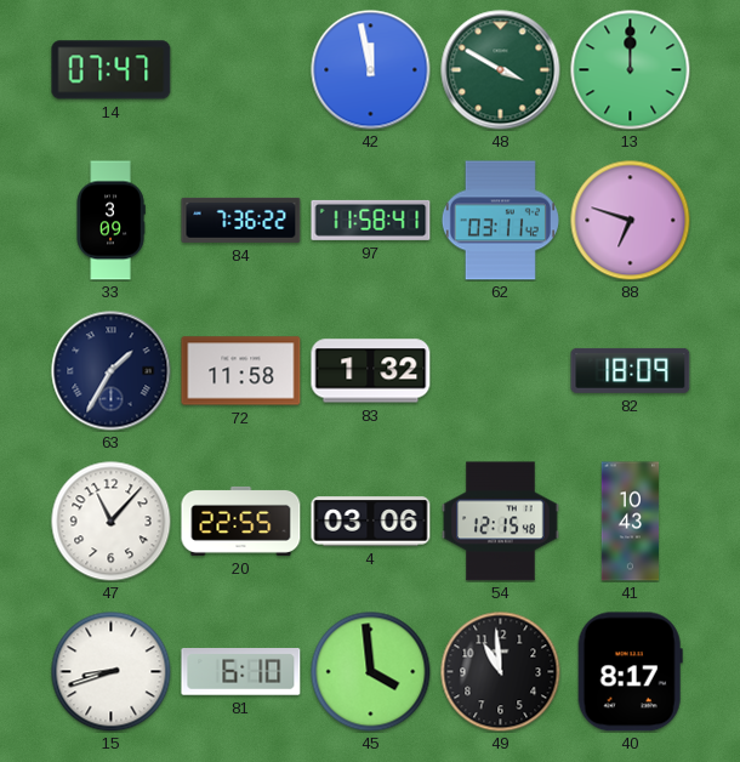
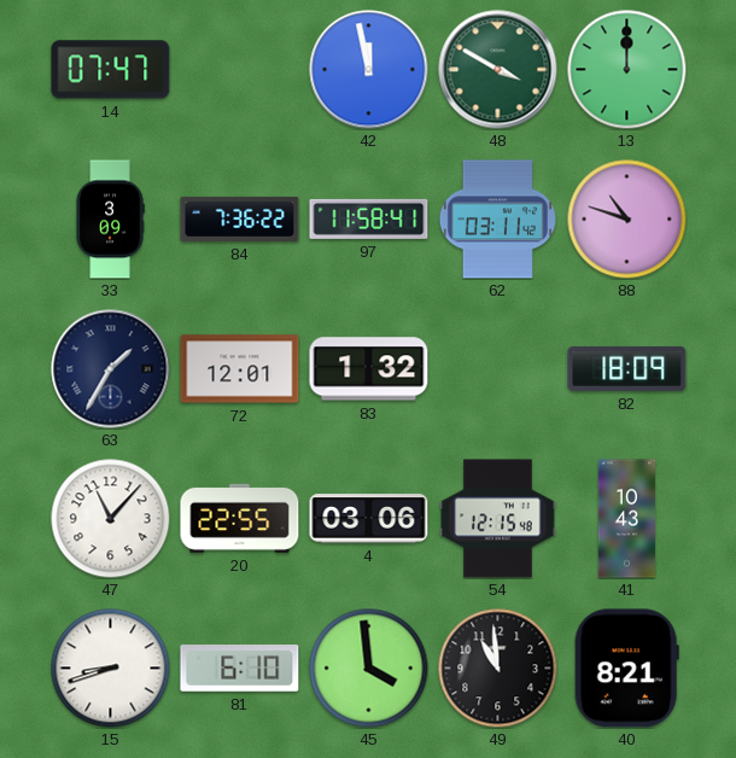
88: 6:48 -> 10:48 (627, 220)
72: 11:58 -> 12:01 (240, 369)
40: 8:17 -> 8:21 (626, 669)
